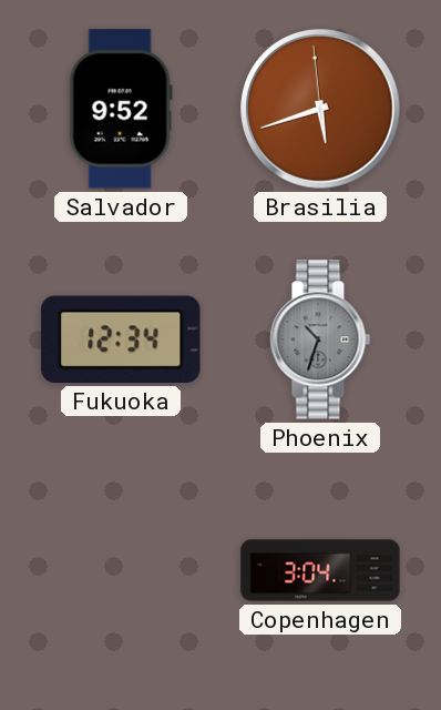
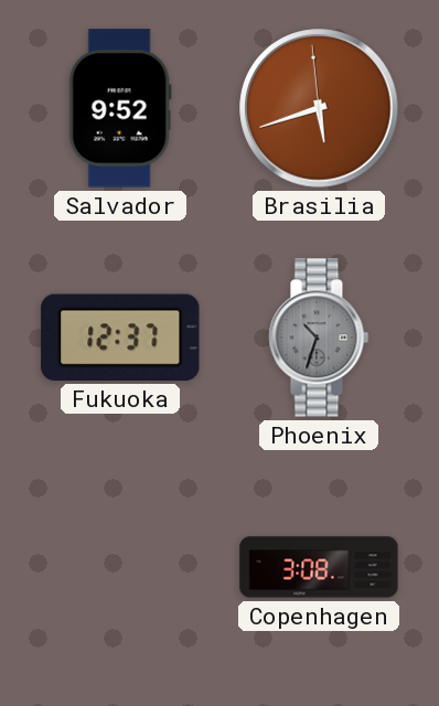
Fukuoka: 12:34 -> 12:37 (120, 338)
Copenhagen: 3:04 -> 3:08 (319, 567)
